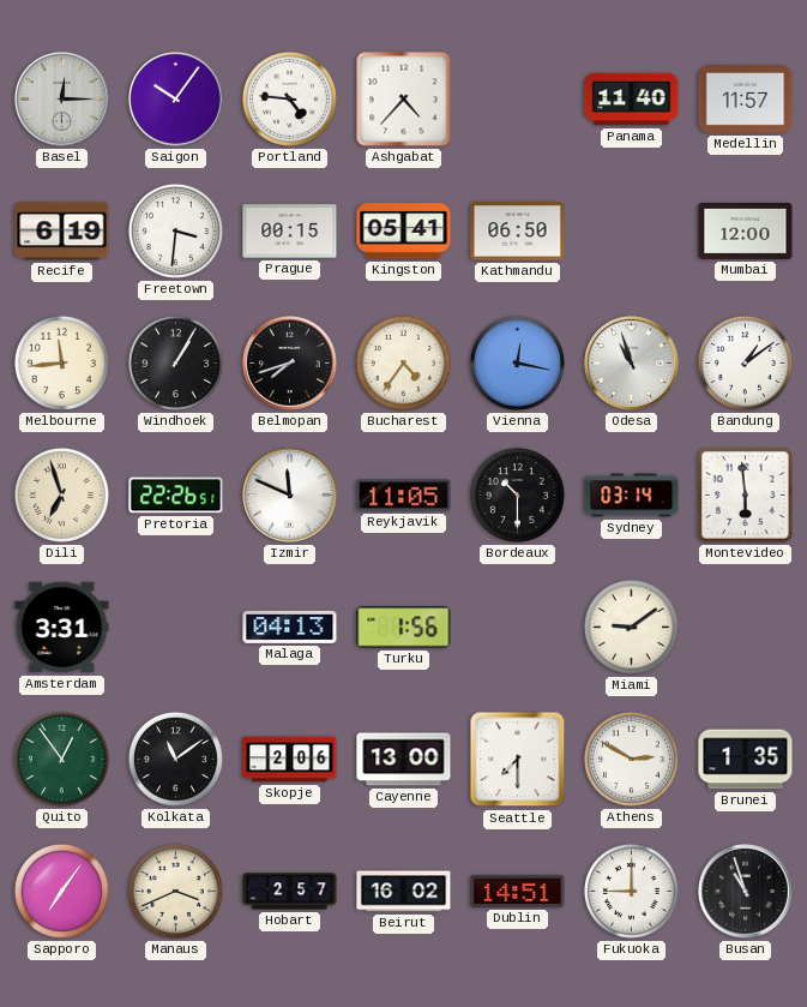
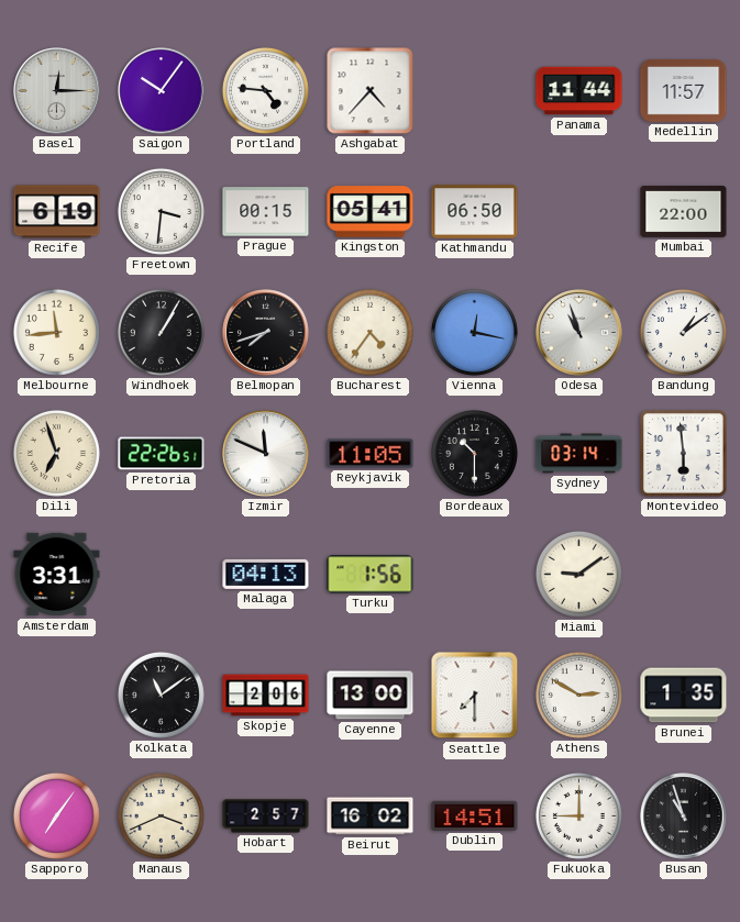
Panama: 11:40 -> 11:44 (579, 91)
Mumbai: 12:00 -> 22:00 (684, 211)
Quito: 12:54 -> none (61, 759)
